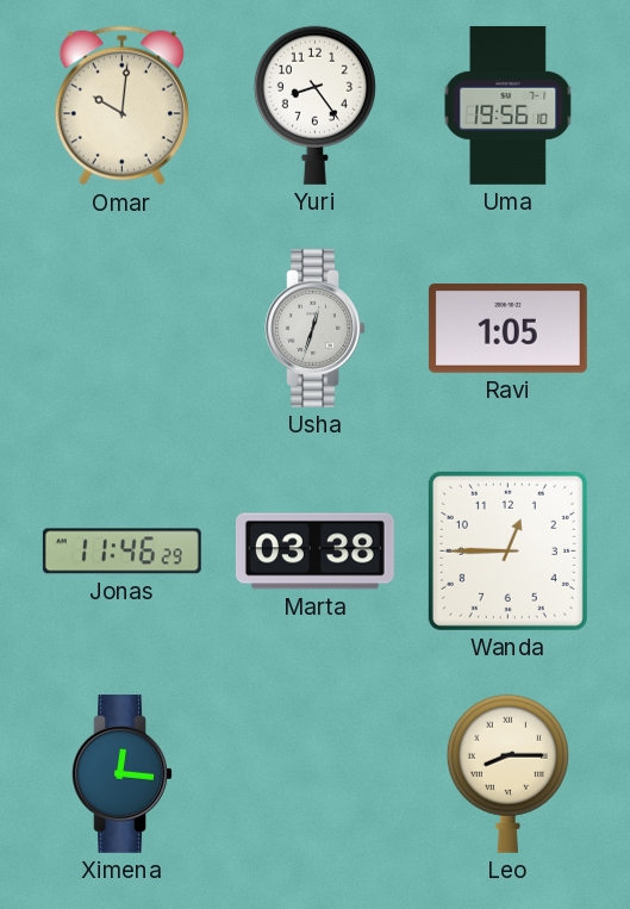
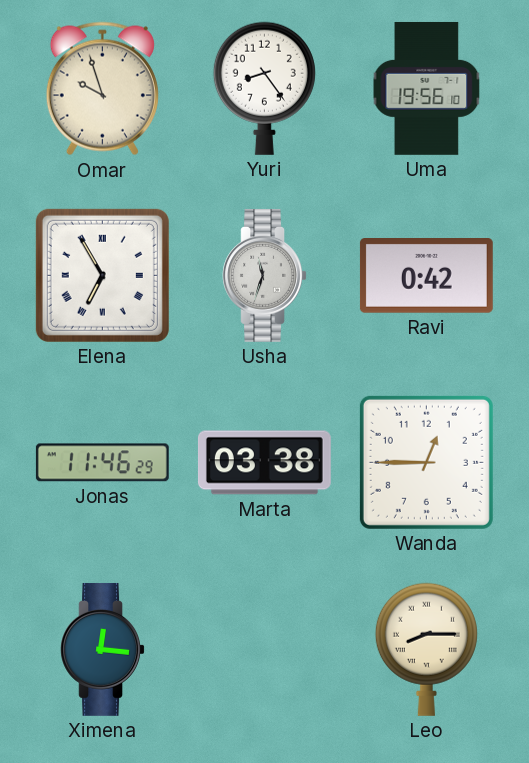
Omar: 10:01 -> 9:57 (102, 89)
Elena: none -> 6:55 (102, 275)
Usha: 12:33 -> 11:33 (264, 275)
Ravi: 1:05 -> 0:42 (426, 276)
